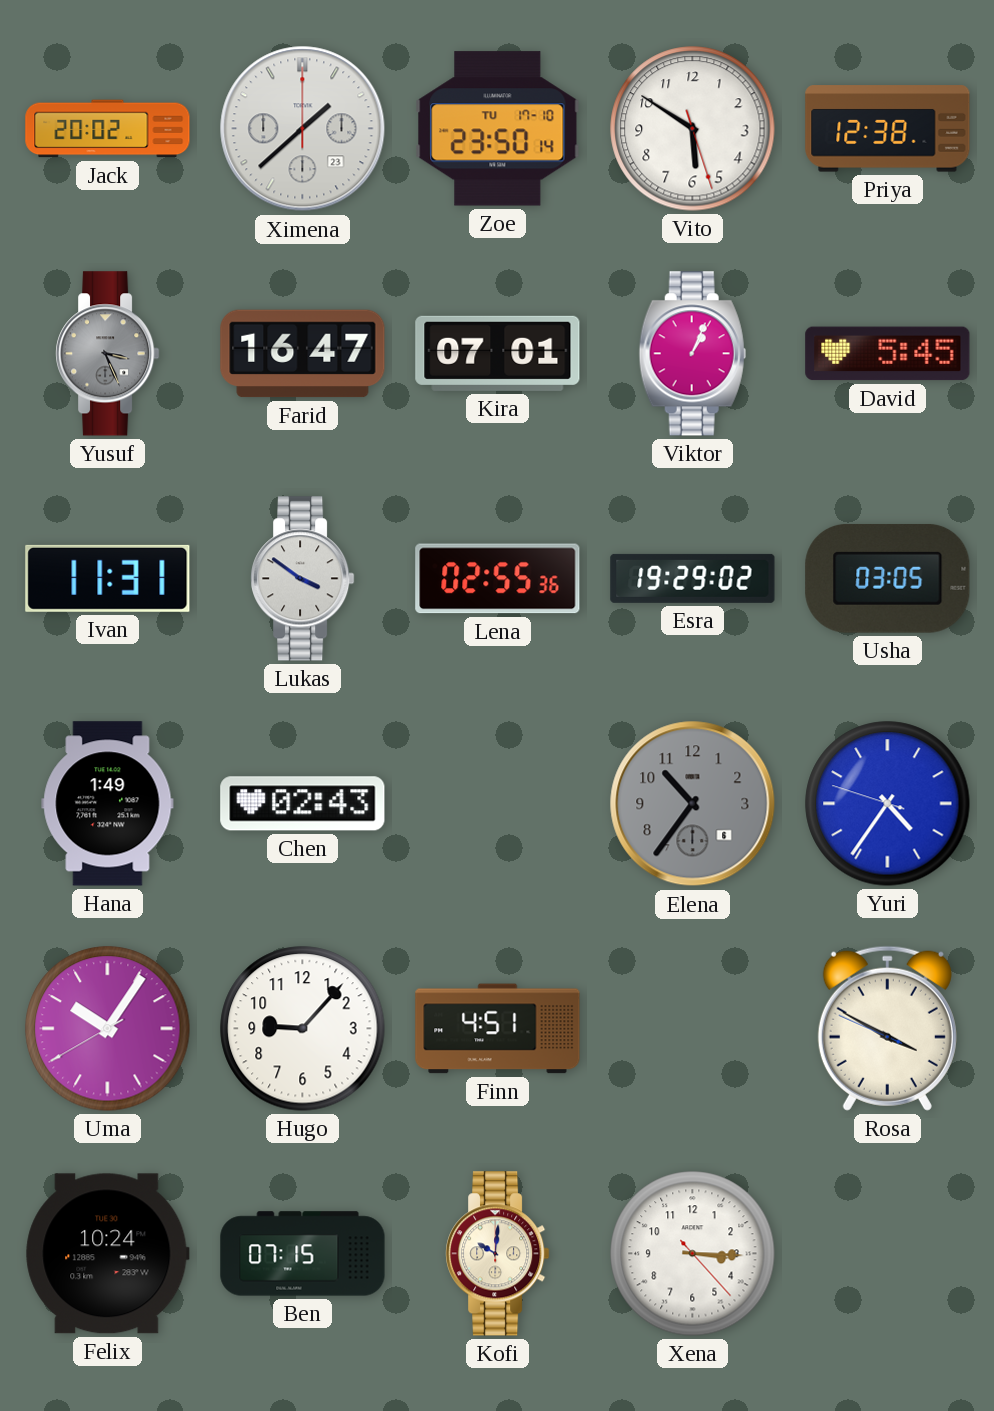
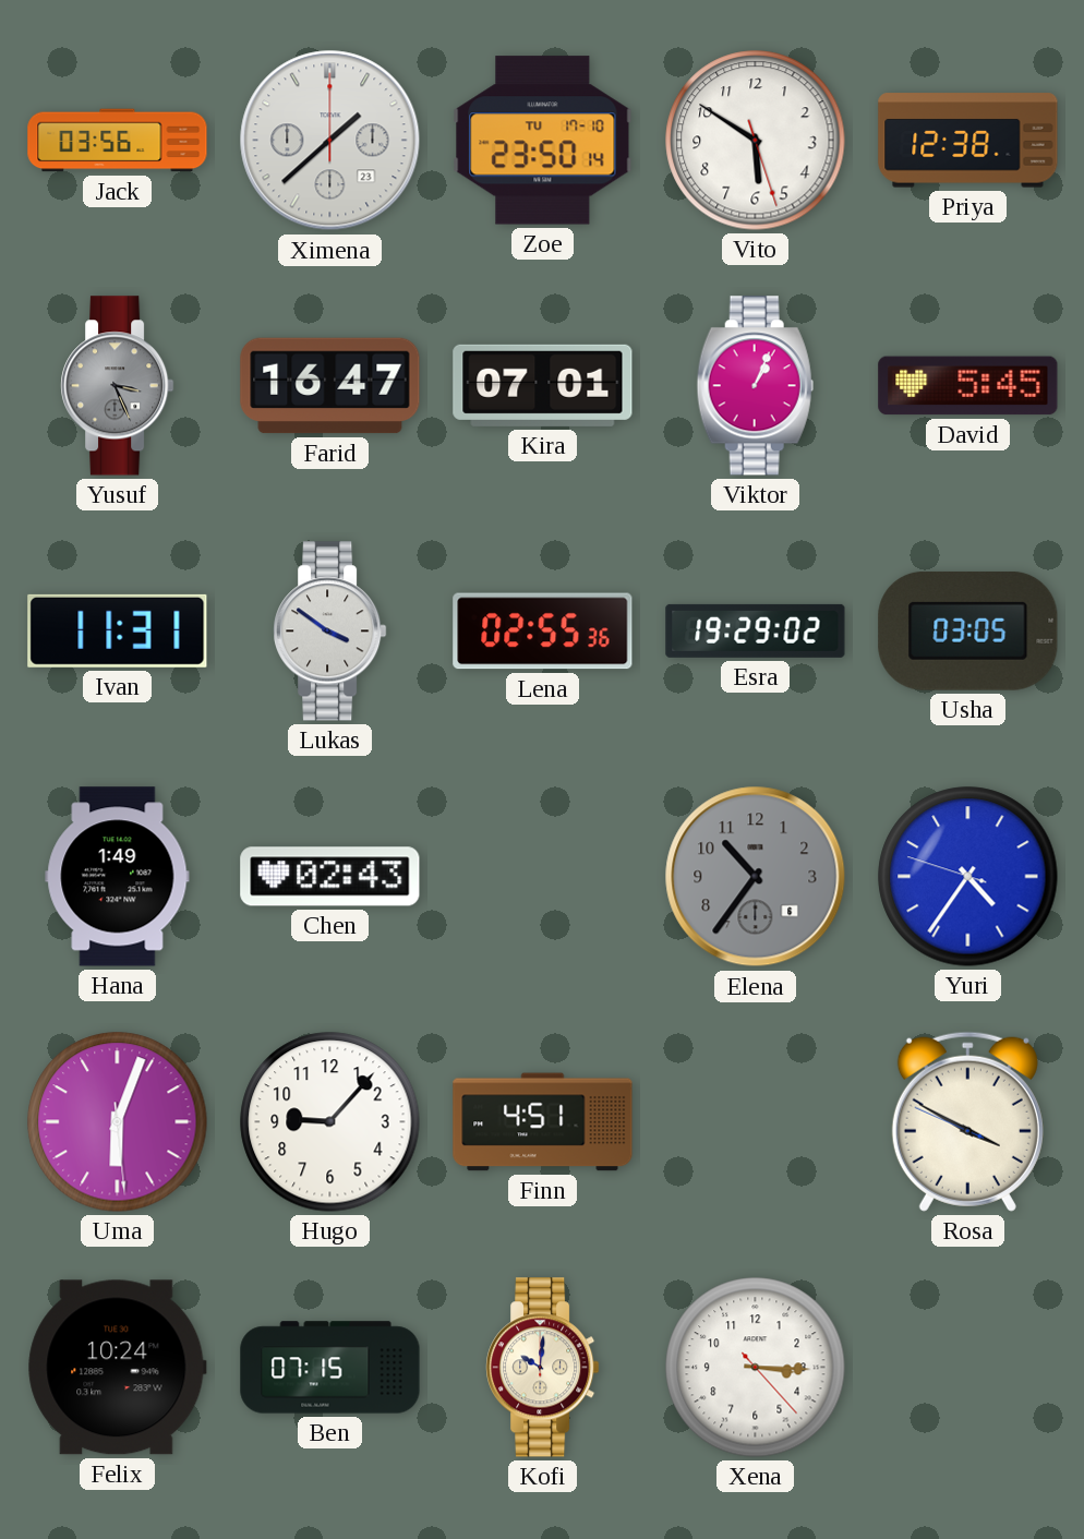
Jack: 20:02 -> 03:56 (118, 141)
Uma: 10:05 -> 6:03 (118, 1122)
